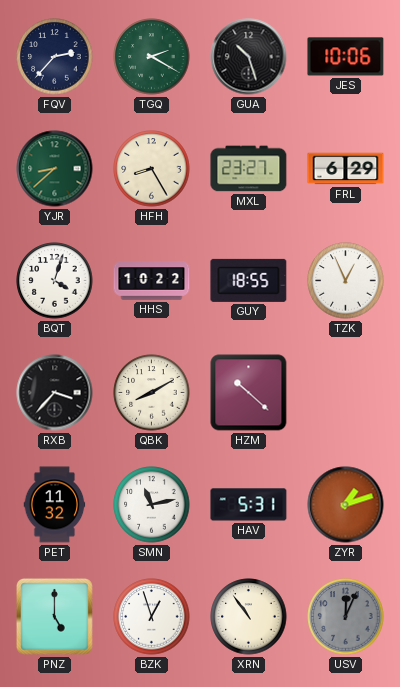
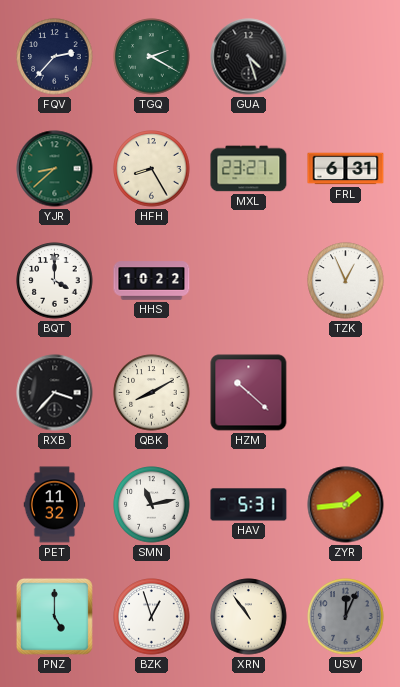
GUA: 10:27 -> 4:27 (249, 57)
JES: 10:06 -> none (346, 57)
FRL: 6:29 -> 6:31 (346, 169)
BQT: 4:03 -> 4:00 (55, 281)
GUY: 18:55 -> none (249, 280)
ZYR: 1:12 -> 1:44 (346, 505)
